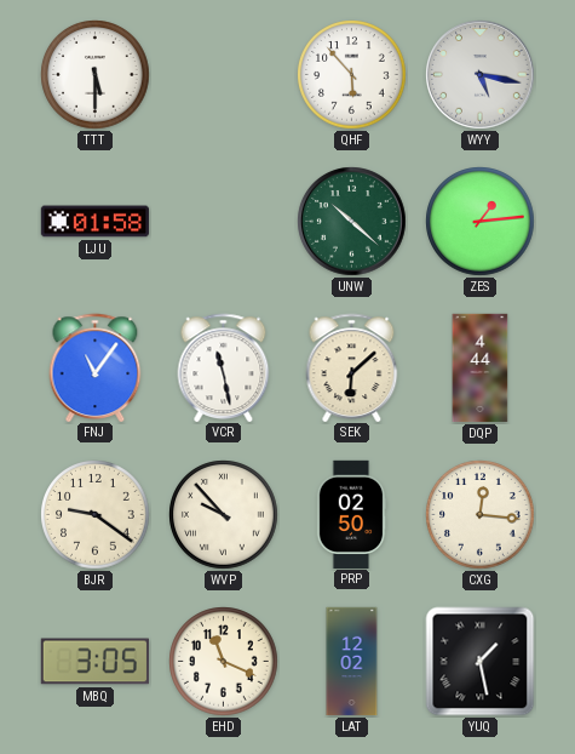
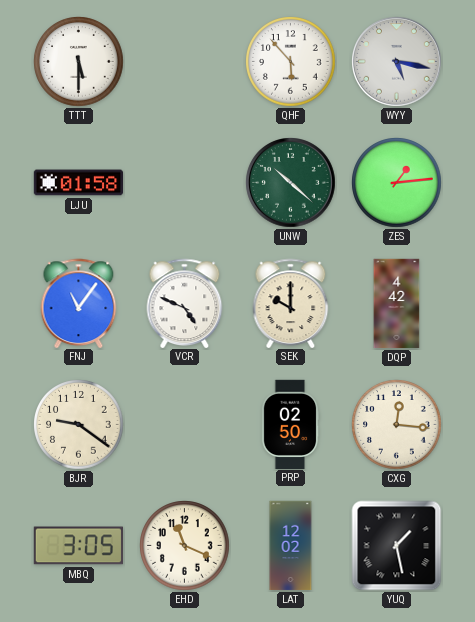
VCR: 11:28 -> 4:49 (185, 303)
SEK: 6:08 -> 10:00 (291, 303)
DQP: 4:44 -> 4:42 (397, 304)
WVP: 9:53 -> none (224, 515)
